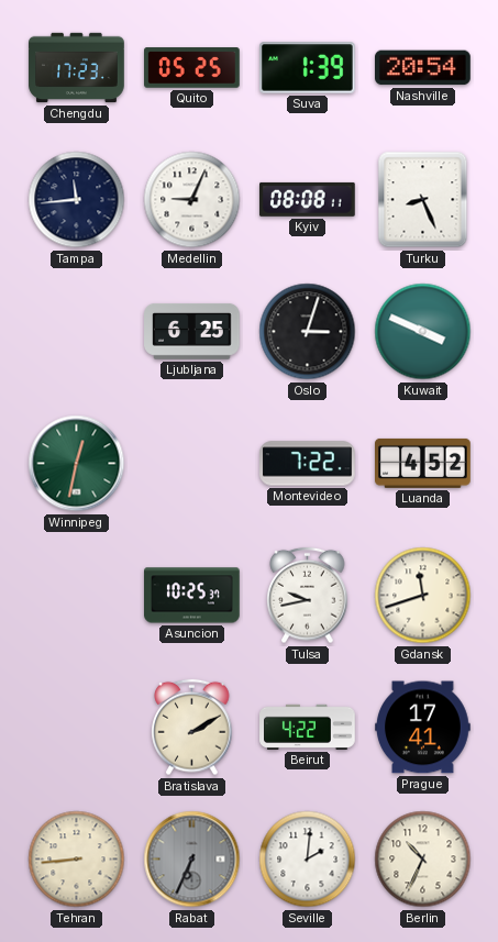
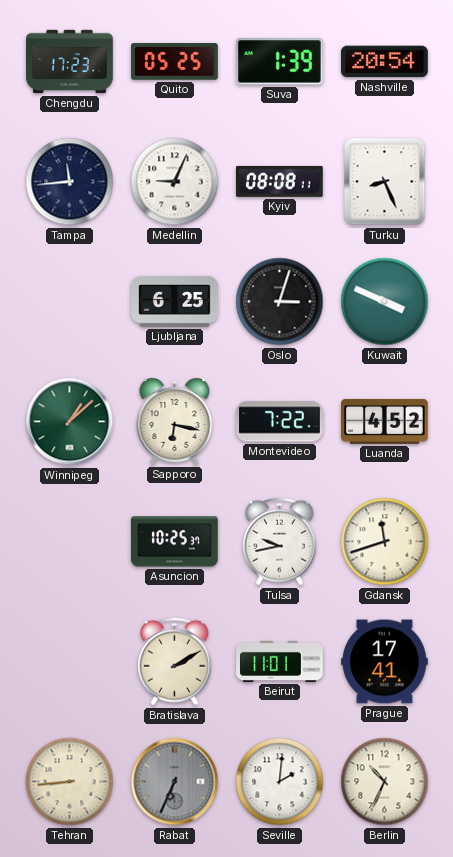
Winnipeg: 12:32 -> 1:08 (70, 422)
Sapporo: none -> 6:17 (175, 421)
Beirut: 4:22 -> 11:01 (280, 661)
